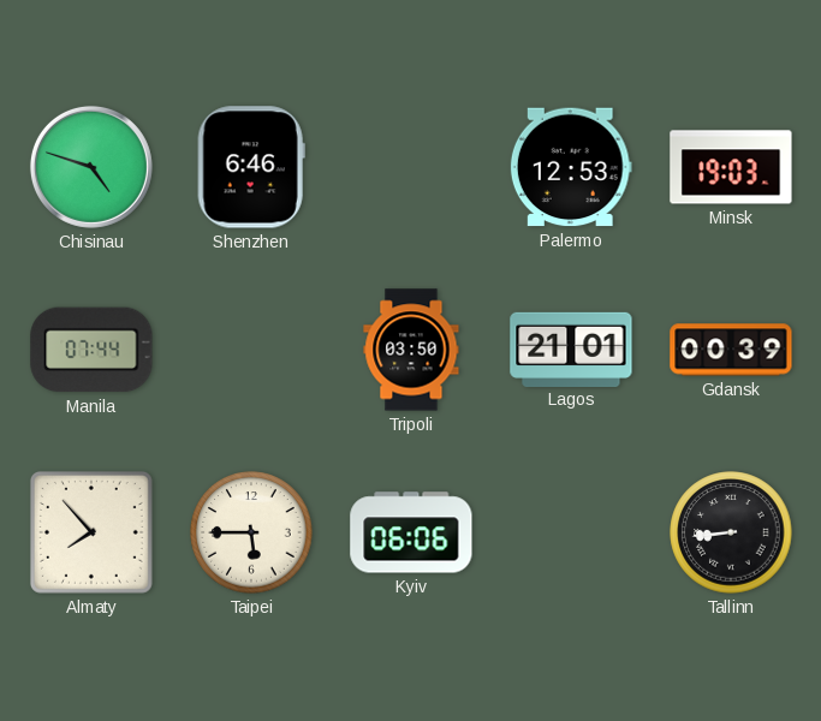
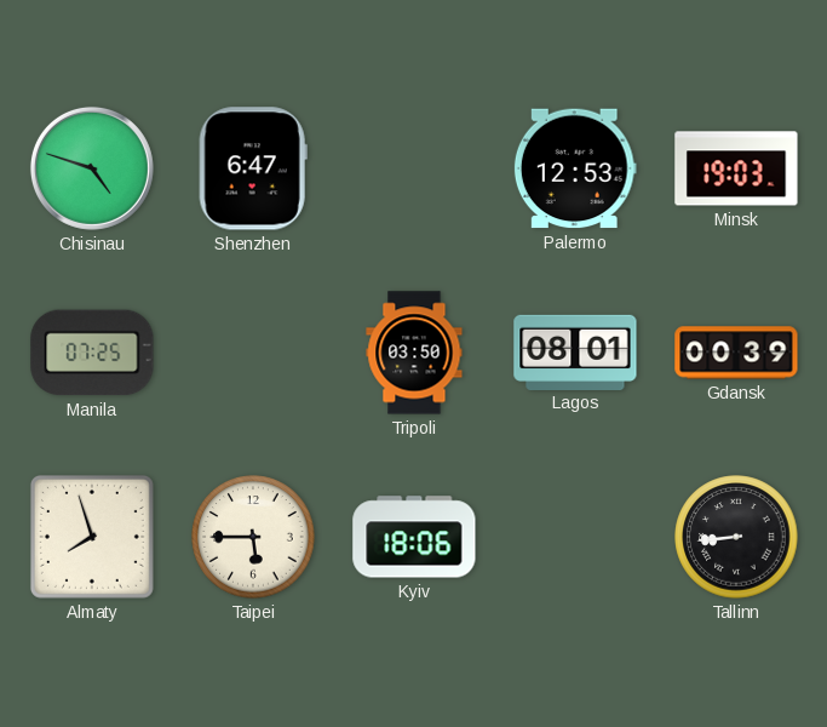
Shenzhen: 6:46 -> 6:47 (253, 168)
Manila: 07:44 -> 07:25 (92, 353)
Lagos: 21:01 -> 08:01 (575, 351)
Almaty: 7:53 -> 7:57 (92, 537)
Kyiv: 06:06 -> 18:06 (414, 537)
